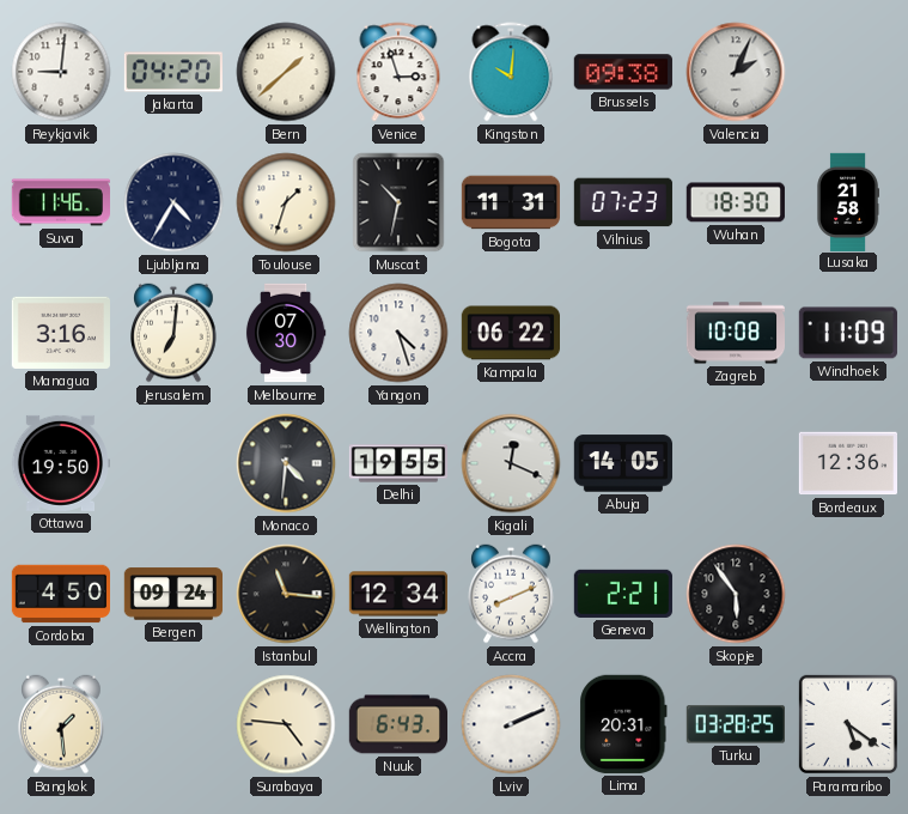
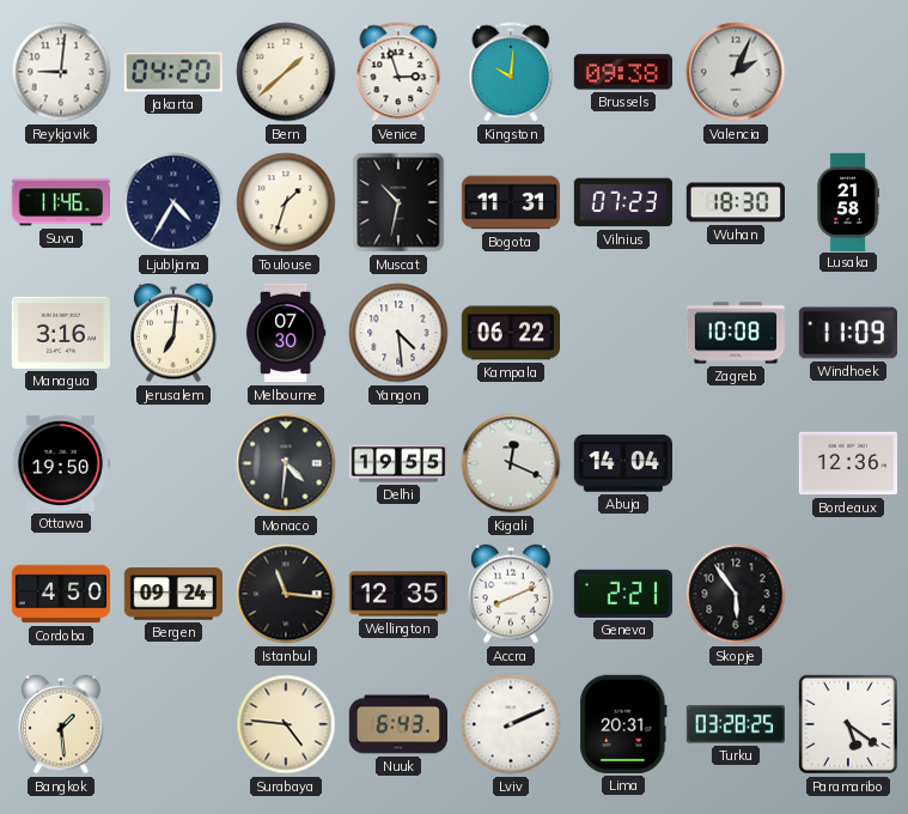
Yangon: 4:27 -> 4:29 (398, 333)
Abuja: 14:05 -> 14:04 (622, 463)
Wellington: 12:34 -> 12:35 (397, 594)
